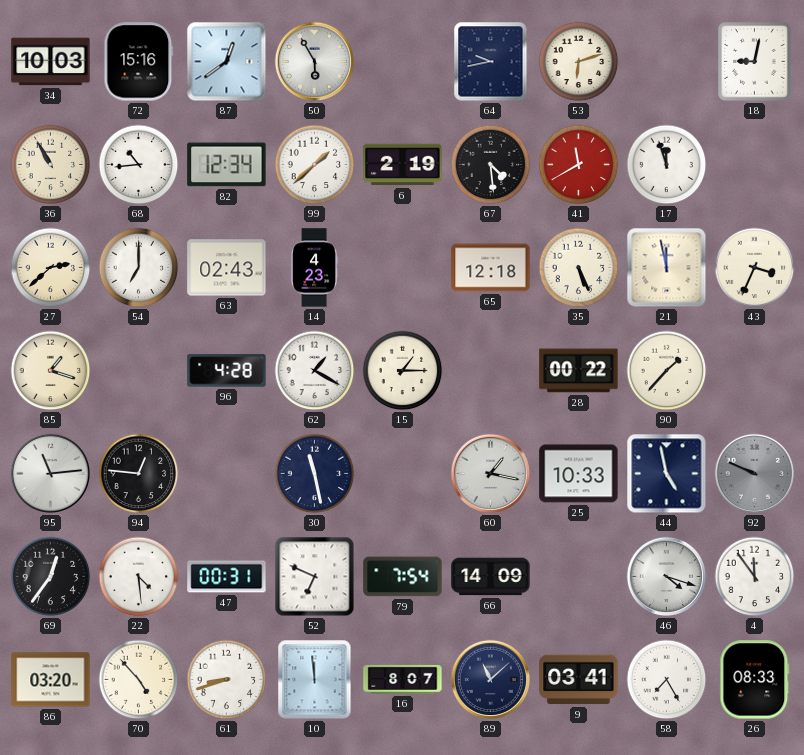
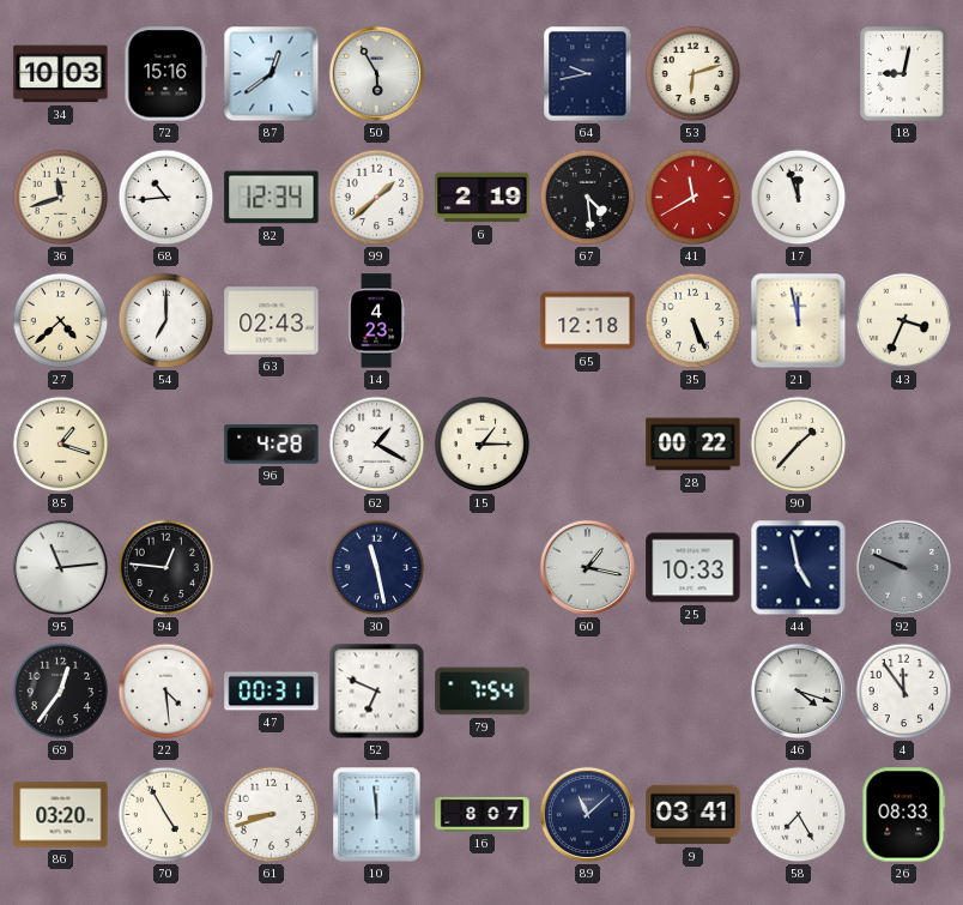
36: 10:55 -> 11:42 (61, 198)
27: 2:38 -> 4:38 (61, 321)
66: 14:09 -> none (491, 577)
70: 4:53 -> 4:55 (166, 815)
